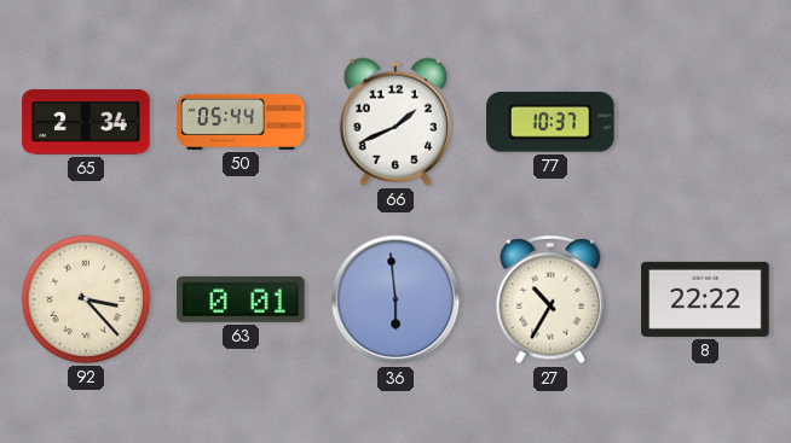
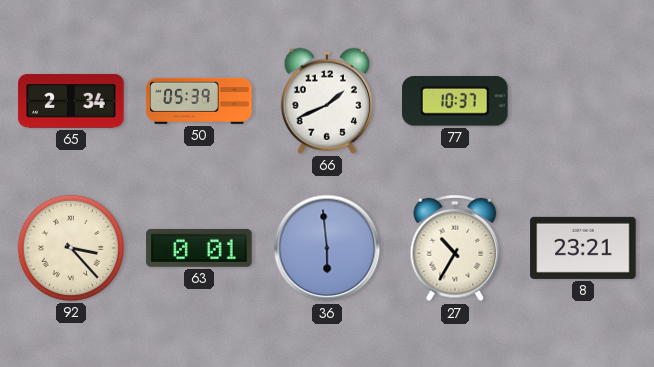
50: 05:44 -> 05:39 (199, 101)
8: 22:22 -> 23:21 (583, 248)
